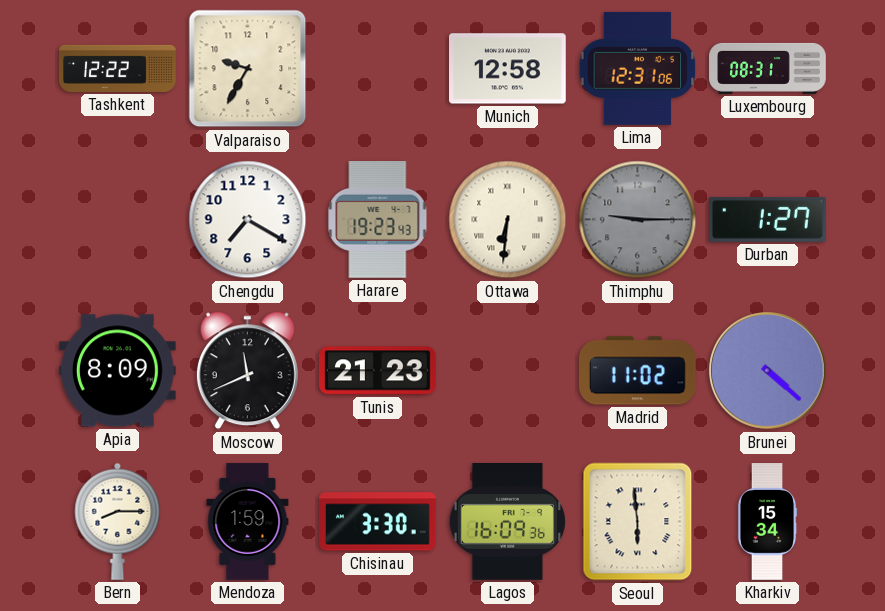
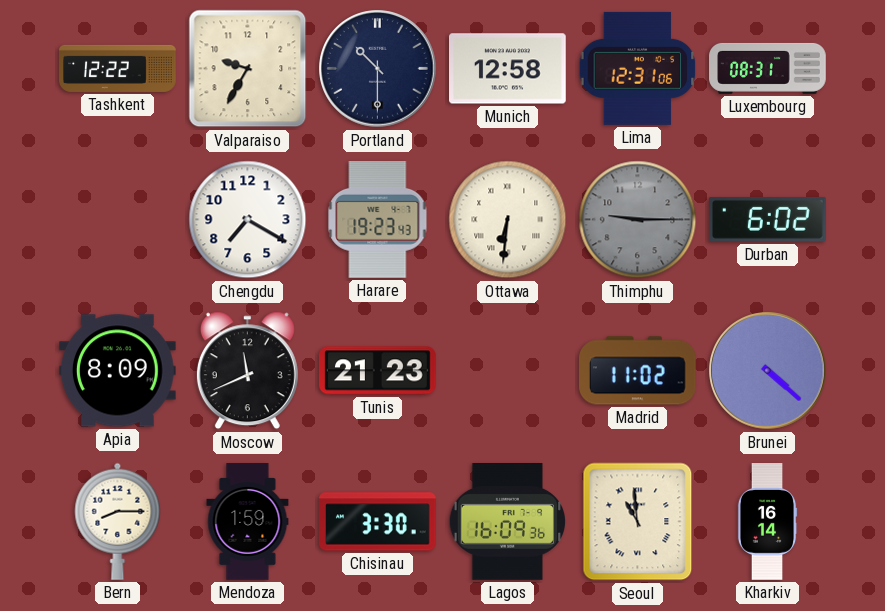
Portland: none -> 10:30 (378, 69)
Durban: 1:27 -> 6:02 (768, 219)
Seoul: 5:59 -> 10:59 (638, 522)
Kharkiv: 15:34 -> 16:14 (767, 522)
